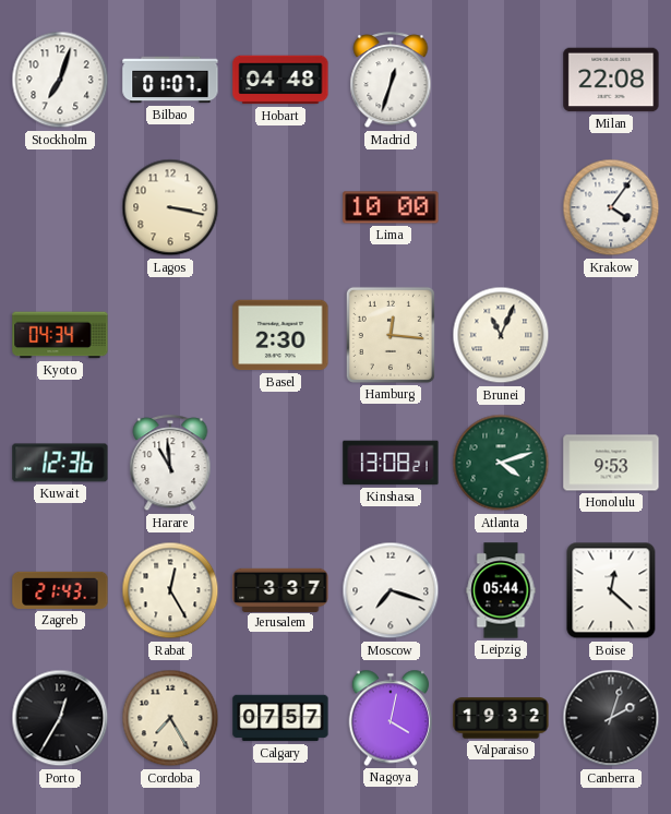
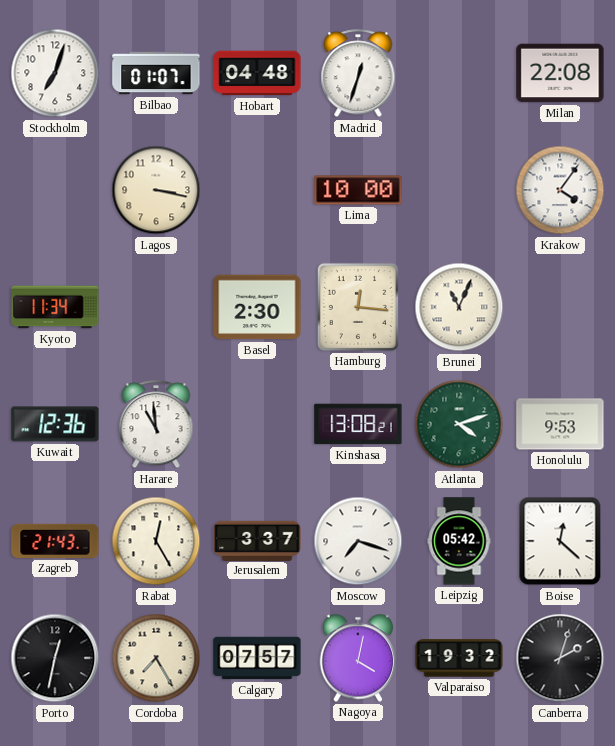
Kyoto: 04:34 -> 11:34 (55, 307)
Leipzig: 05:44 -> 05:42 (459, 541)
Porto: 12:35 -> 12:32 (55, 658)
